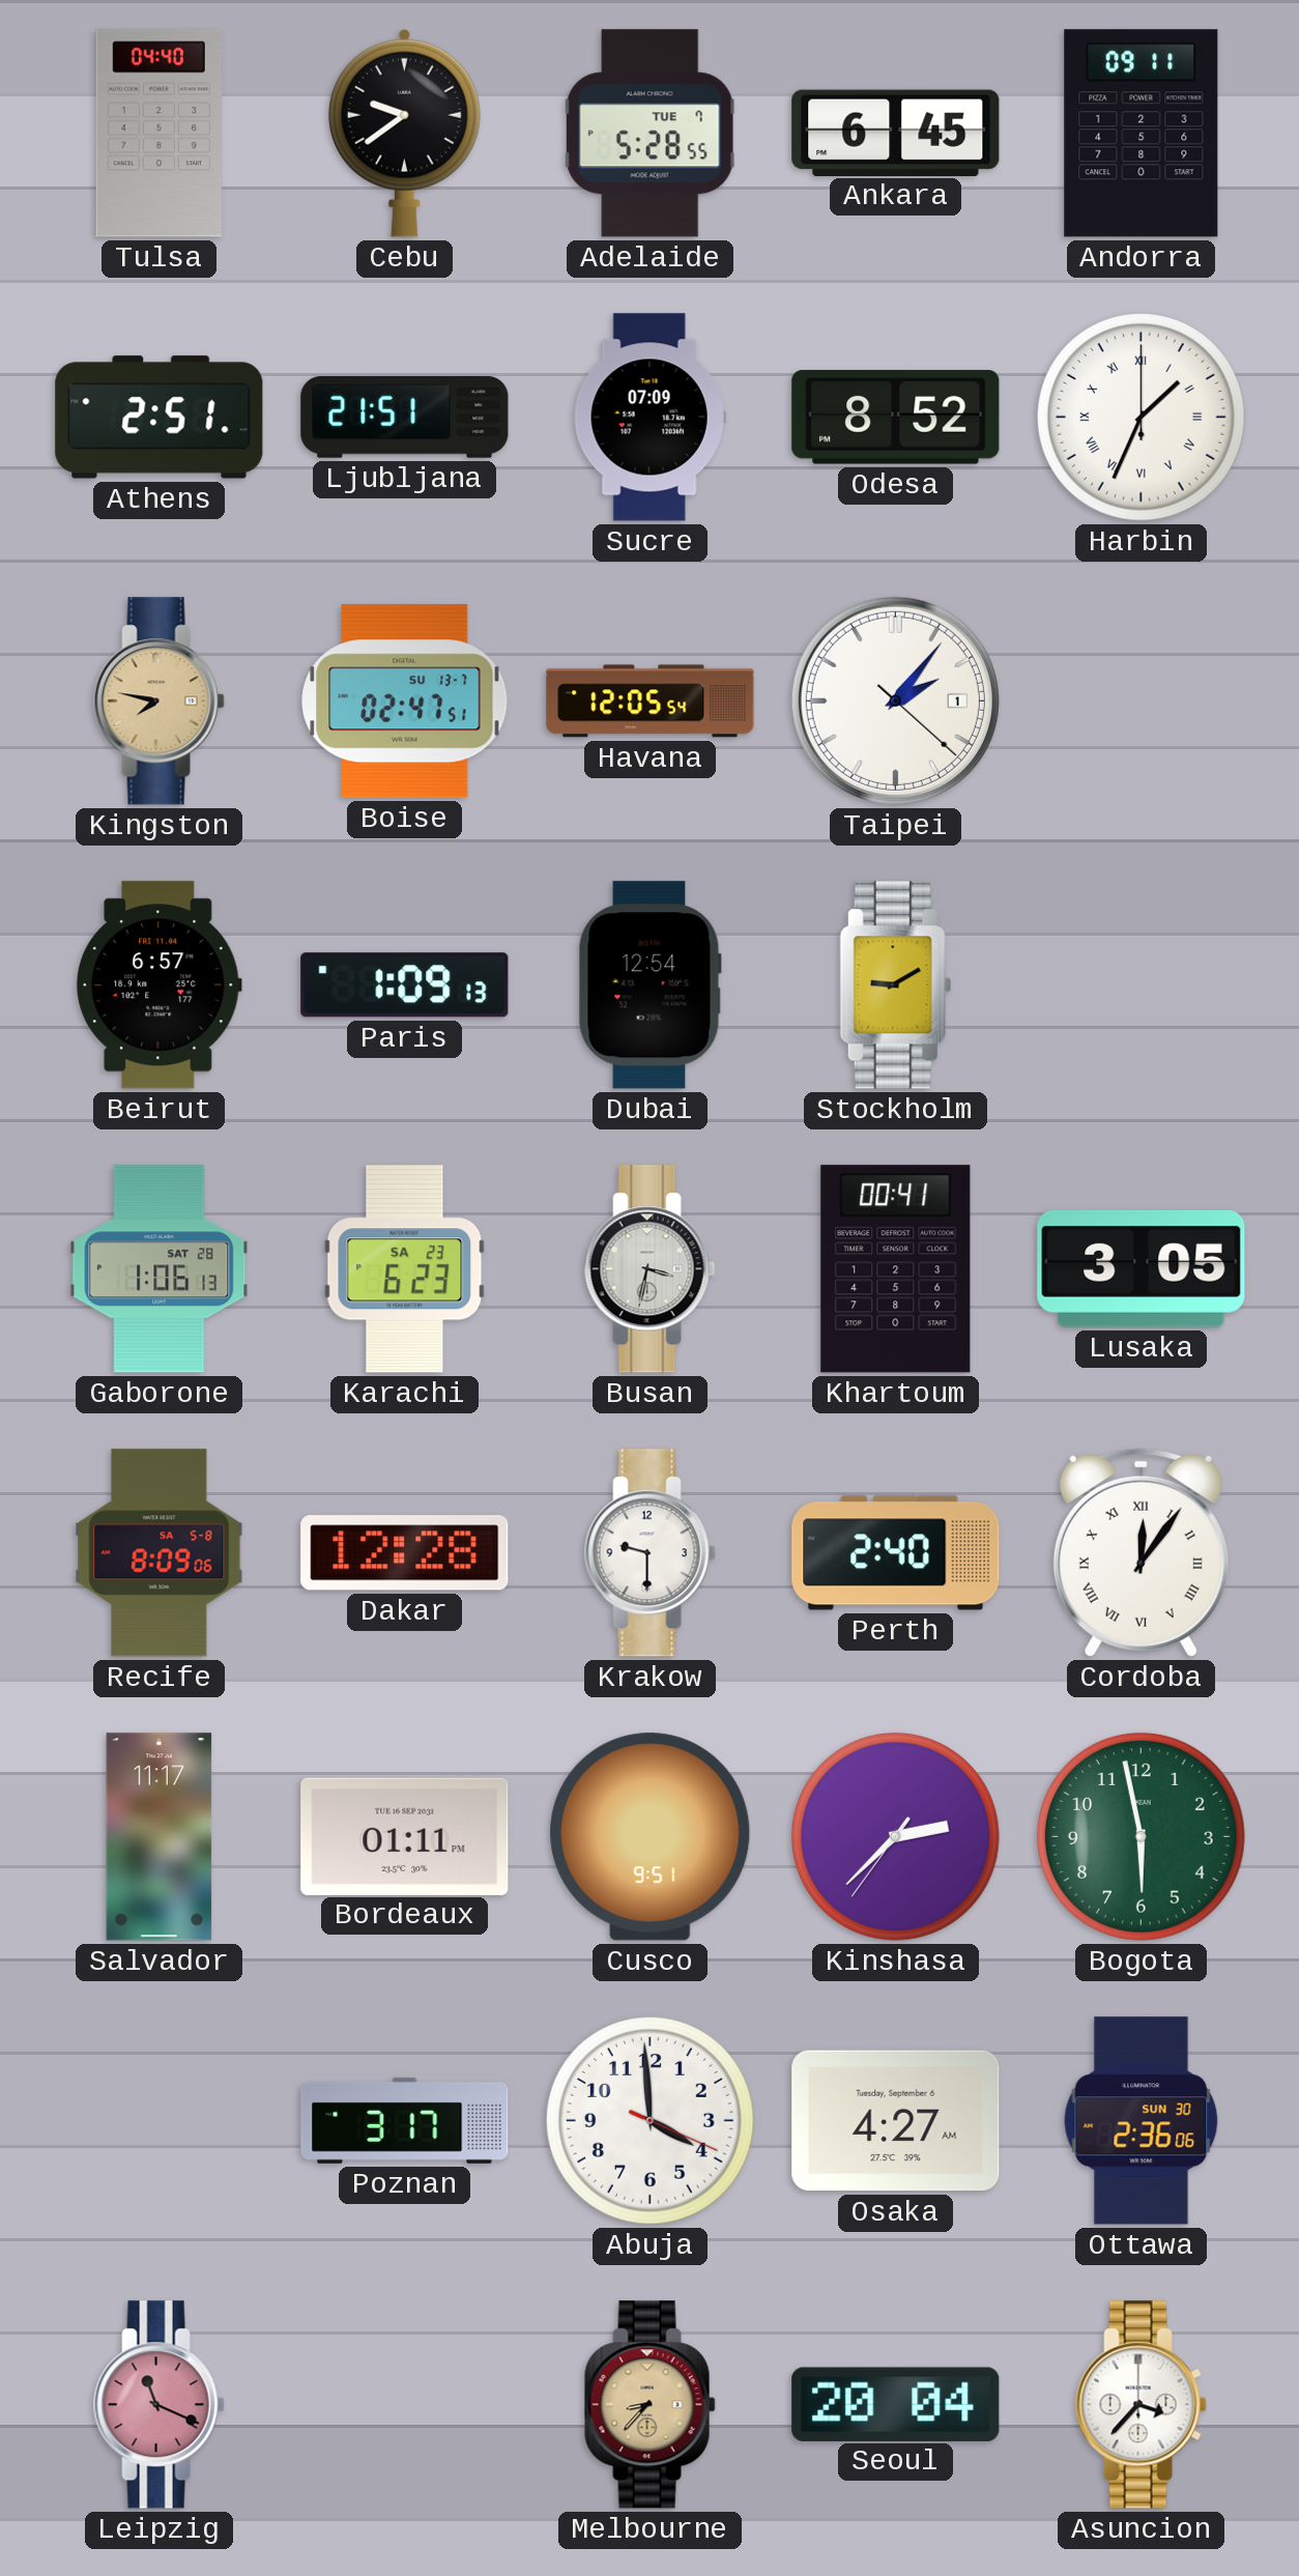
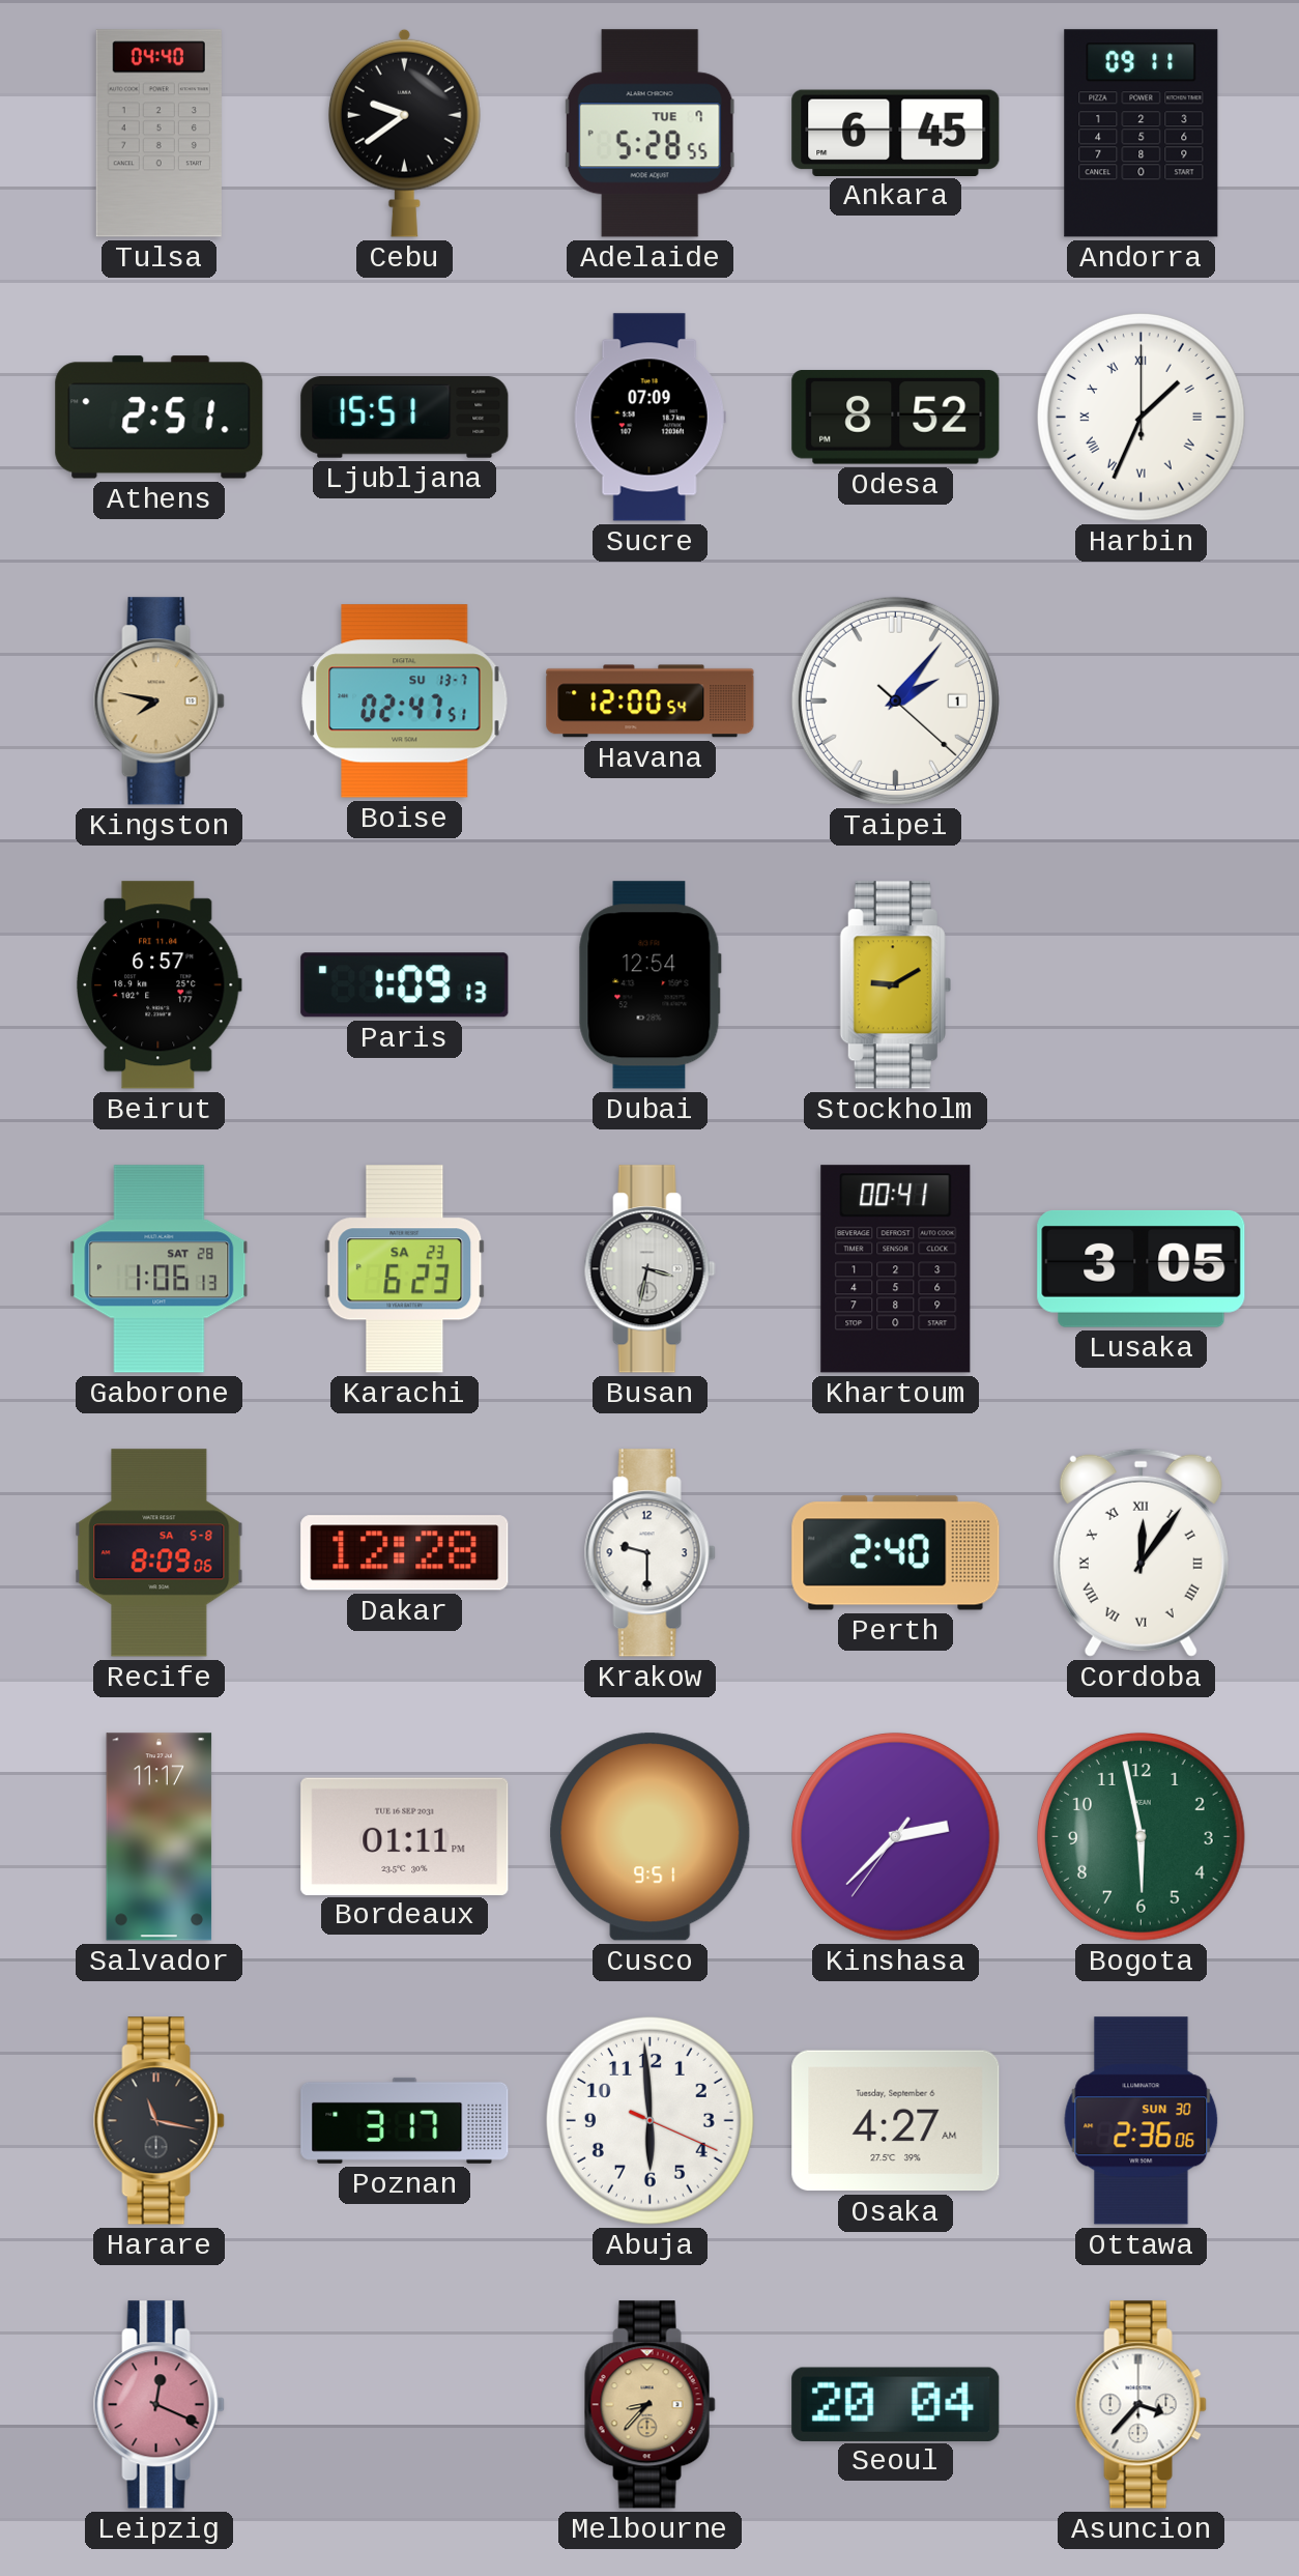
Ljubljana: 21:51 -> 15:51 (405, 418)
Havana: 12:05 -> 12:00 (651, 702)
Harare: none -> 11:17 (158, 2121)
Abuja: 3:59 -> 5:59 (649, 2120)
Leipzig: 11:19 -> 12:19 (158, 2405)
